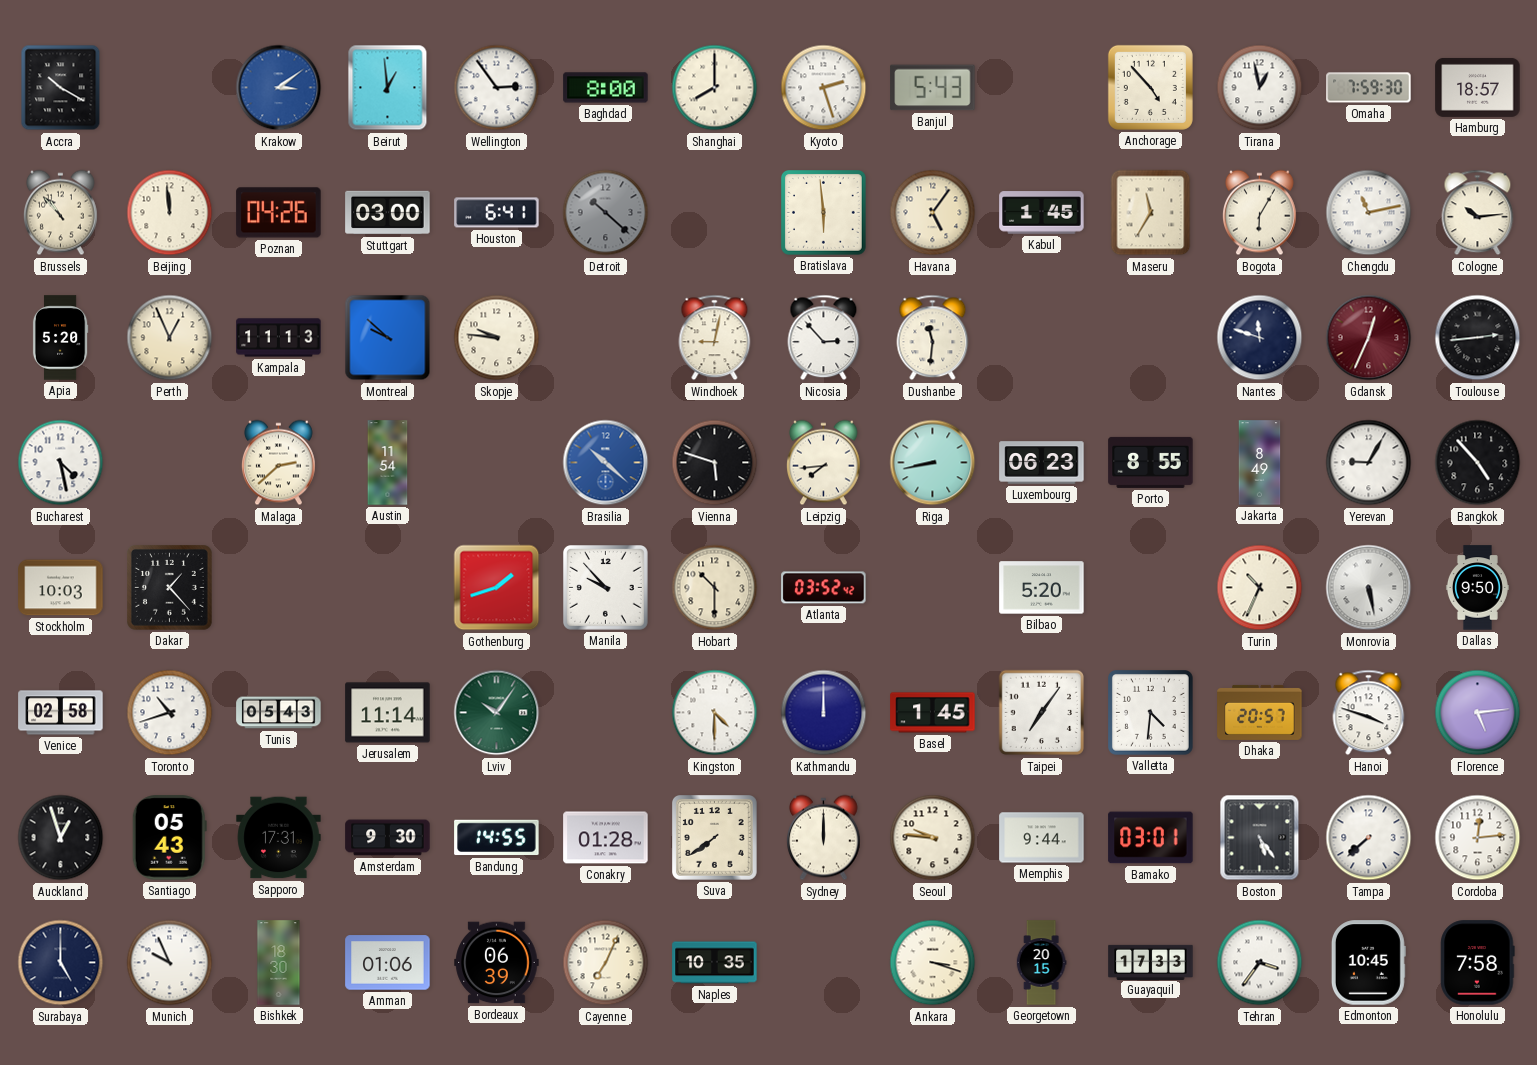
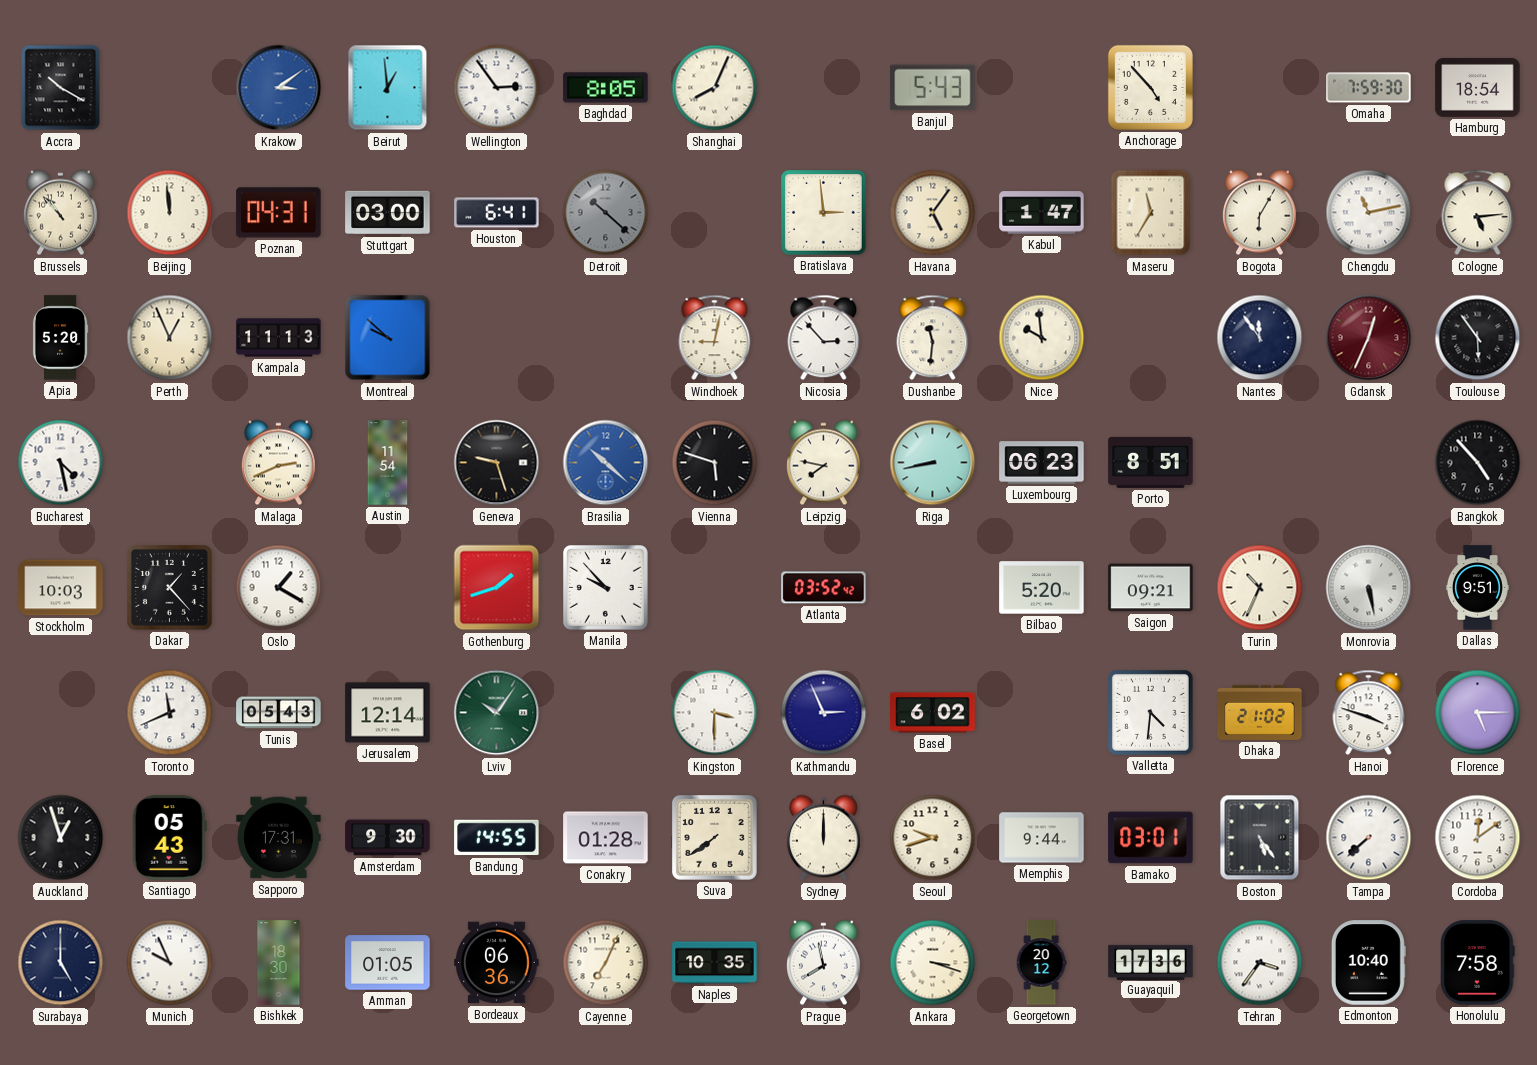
Baghdad: 8:00 -> 8:05 (606, 88)
Shanghai: 8:00 -> 8:04 (715, 88)
Kyoto: 2:27 -> none (824, 88)
Tirana: 12:58 -> none (1260, 88)
Hamburg: 18:57 -> 18:54 (1478, 87)
Poznan: 04:26 -> 04:31 (279, 213)
Bratislava: 5:59 -> 2:59 (824, 213)
Kabul: 1:45 -> 1:47 (1042, 213)
Cologne: 10:14 -> 5:14 (1478, 213)
Skopje: 9:46 -> none (497, 338)
Nice: none -> 9:59 (1042, 338)
Nantes: 11:48 -> 11:54 (1260, 338)
Toulouse: 2:44 -> 5:54 (1478, 338)
Malaga: 2:38 -> 2:41 (279, 463)
Geneva: none -> 9:27 (497, 463)
Leipzig: 7:44 -> 7:47 (824, 463)
Porto: 8:55 -> 8:51 (1151, 462)
Jakarta: 8:49 -> none (1260, 463)
Yerevan: 9:05 -> none (1369, 463)
Oslo: none -> 1:20 (279, 588)
Hobart: 10:30 -> none (715, 588)
Saigon: none -> 09:21 (1151, 588)
Dallas: 9:50 -> 9:51 (1477, 588)
Venice: 02:58 -> none (61, 713)
Toronto: 10:42 -> 11:41 (170, 713)
Jerusalem: 11:14 -> 12:14 (388, 713)
Kingston: 4:30 -> 3:30 (715, 713)
Kathmandu: 12:00 -> 2:56 (824, 713)
Basel: 1:45 -> 6:02 (933, 713)
Taipei: 7:06 -> none (1042, 713)
Dhaka: 20:57 -> 21:02 (1260, 712)
Florence: 5:14 -> 5:15 (1478, 713)
Seoul: 9:46 -> 9:42 (933, 838)
Cordoba: 12:14 -> 12:09 (1478, 838)
Amman: 01:06 -> 01:05 (388, 963)
Bordeaux: 06:39 -> 06:36 (497, 963)
Prague: none -> 7:58 (824, 963)
Georgetown: 20:15 -> 20:12 (1041, 963)
Guayaquil: 17:33 -> 17:36 (1151, 962)
Edmonton: 10:45 -> 10:40 (1368, 963)
